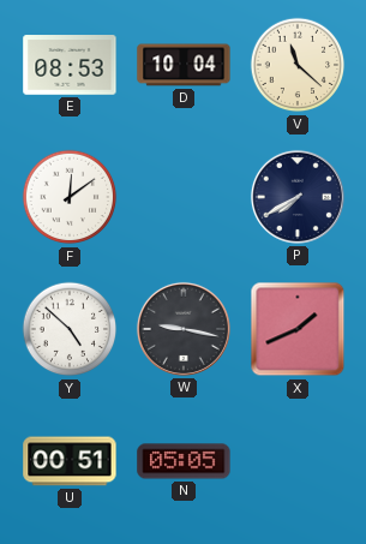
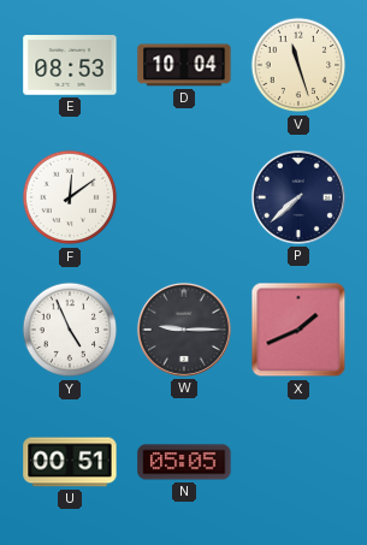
V: 11:22 -> 11:27 (298, 65)
P: 7:40 -> 7:38 (298, 197)
Y: 4:52 -> 4:56 (70, 330)
W: 9:17 -> 9:15 (184, 330)
